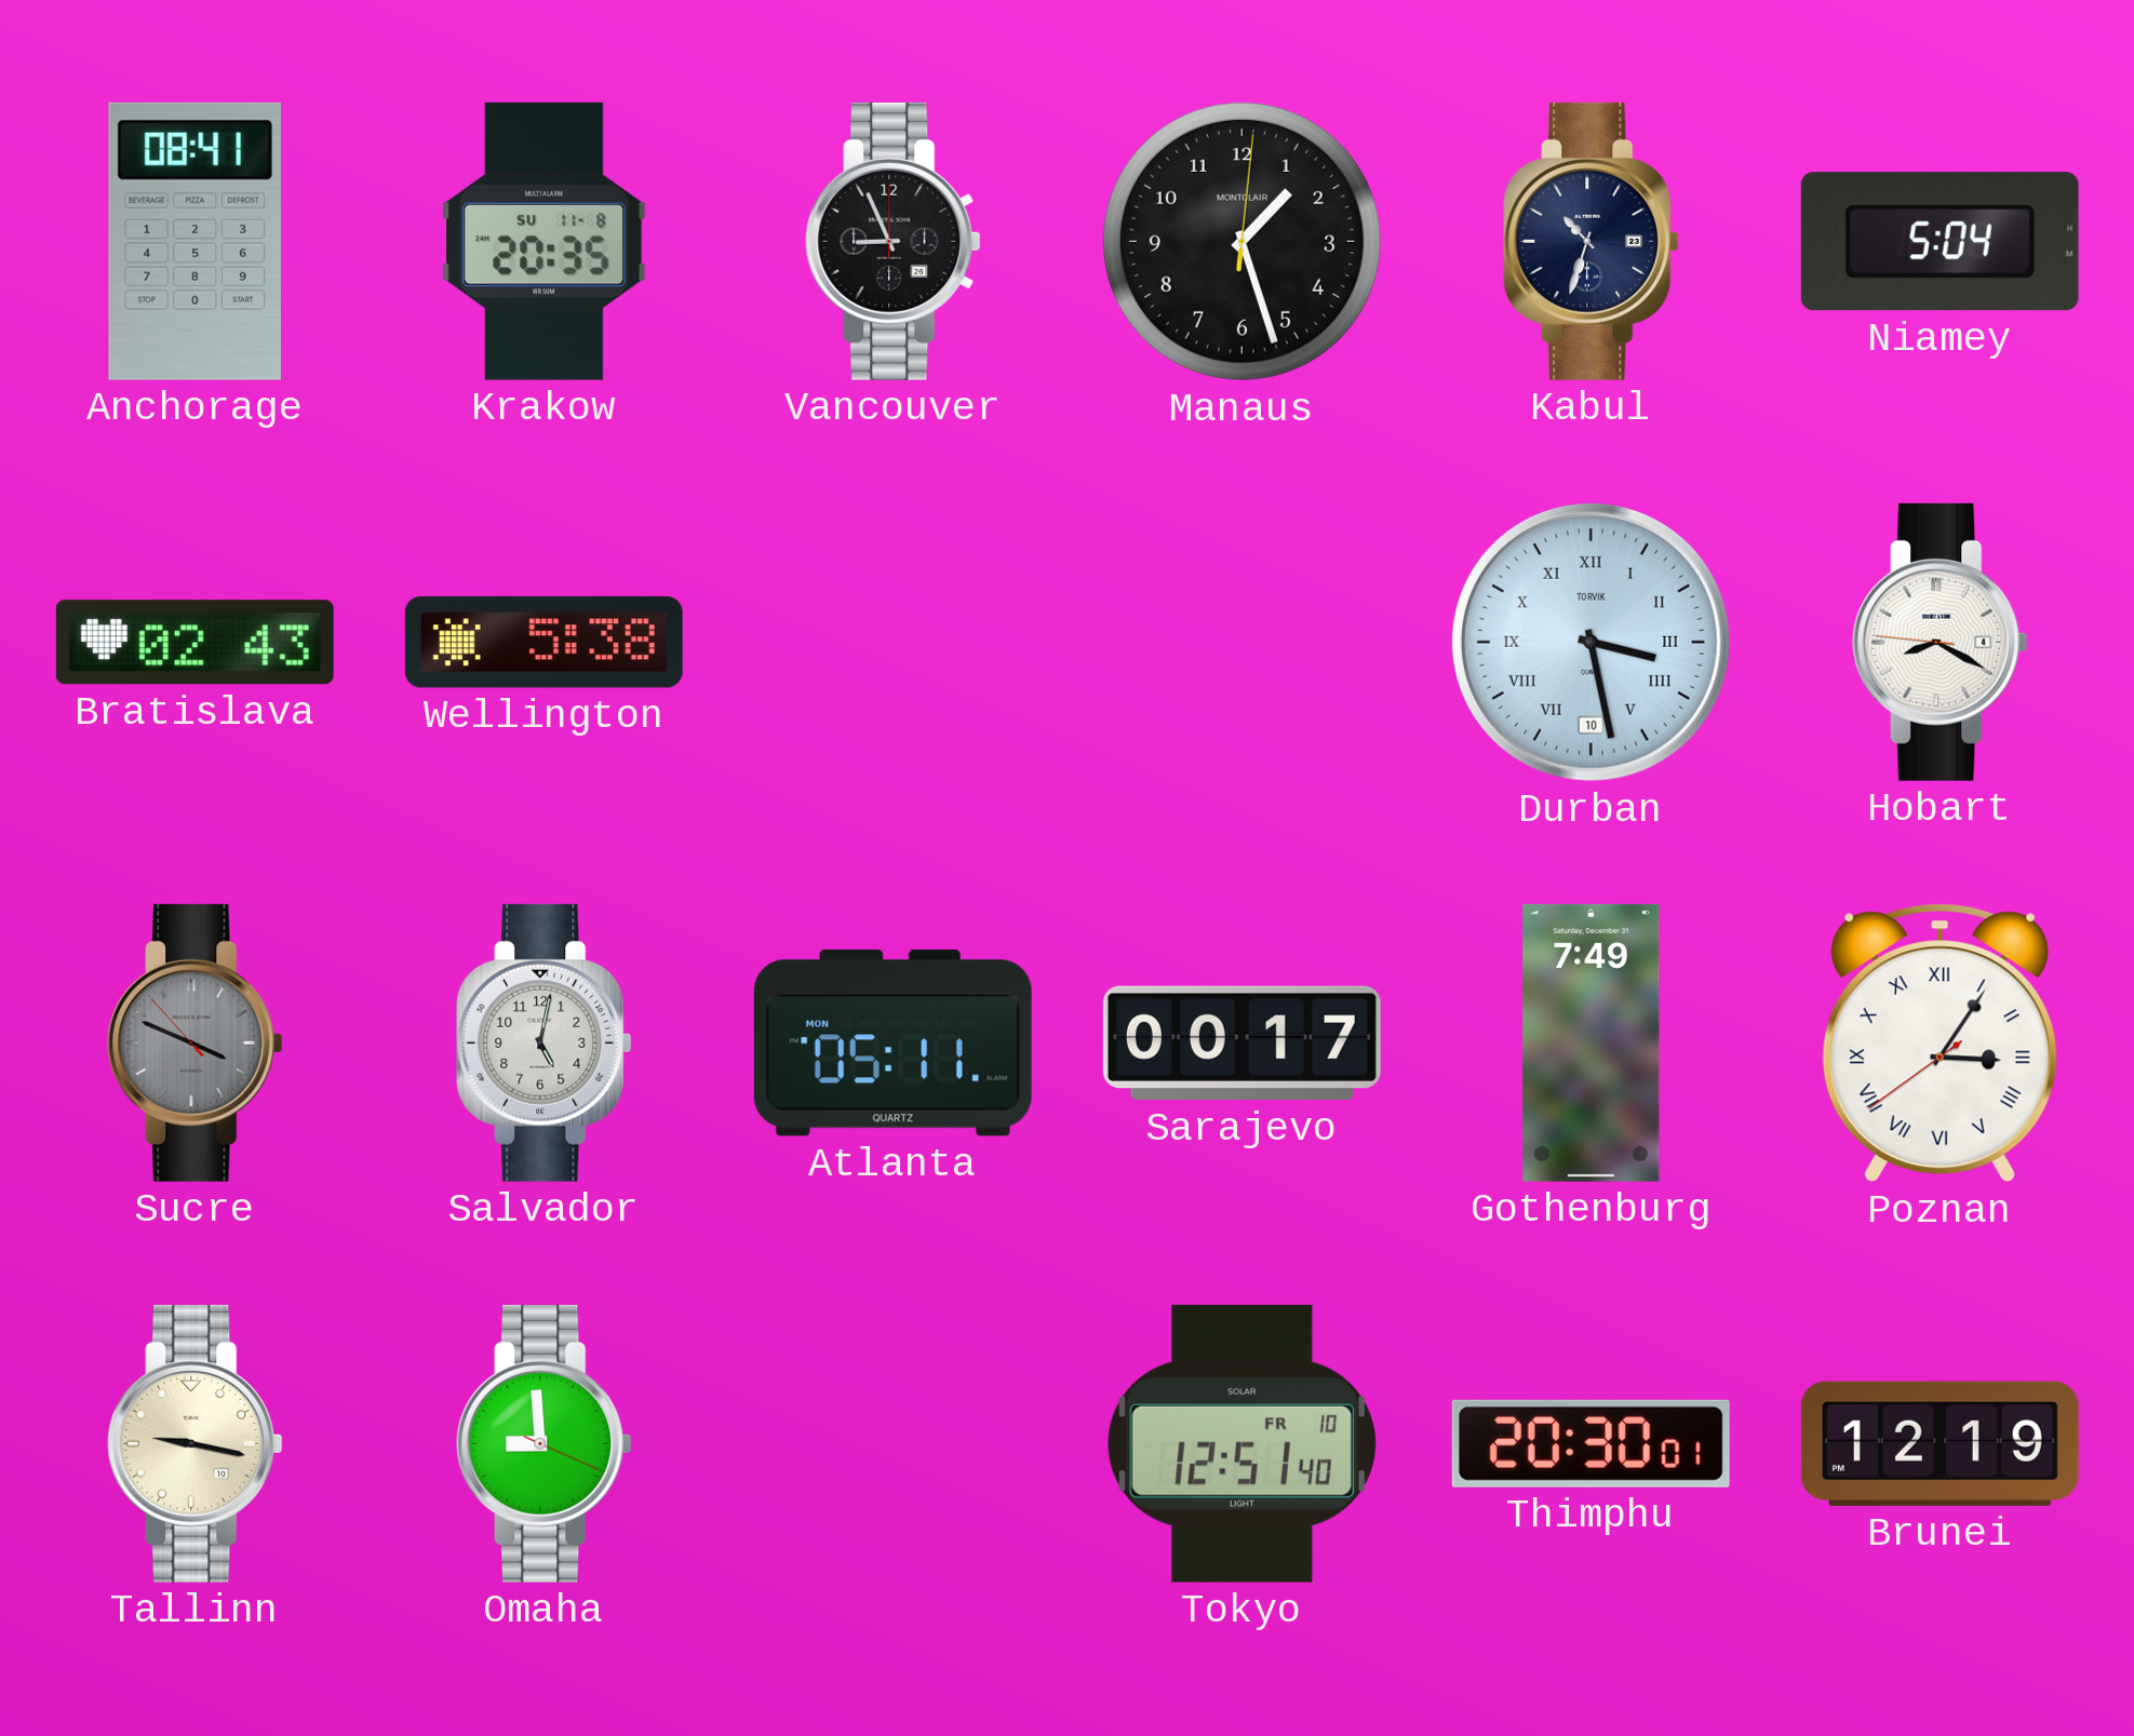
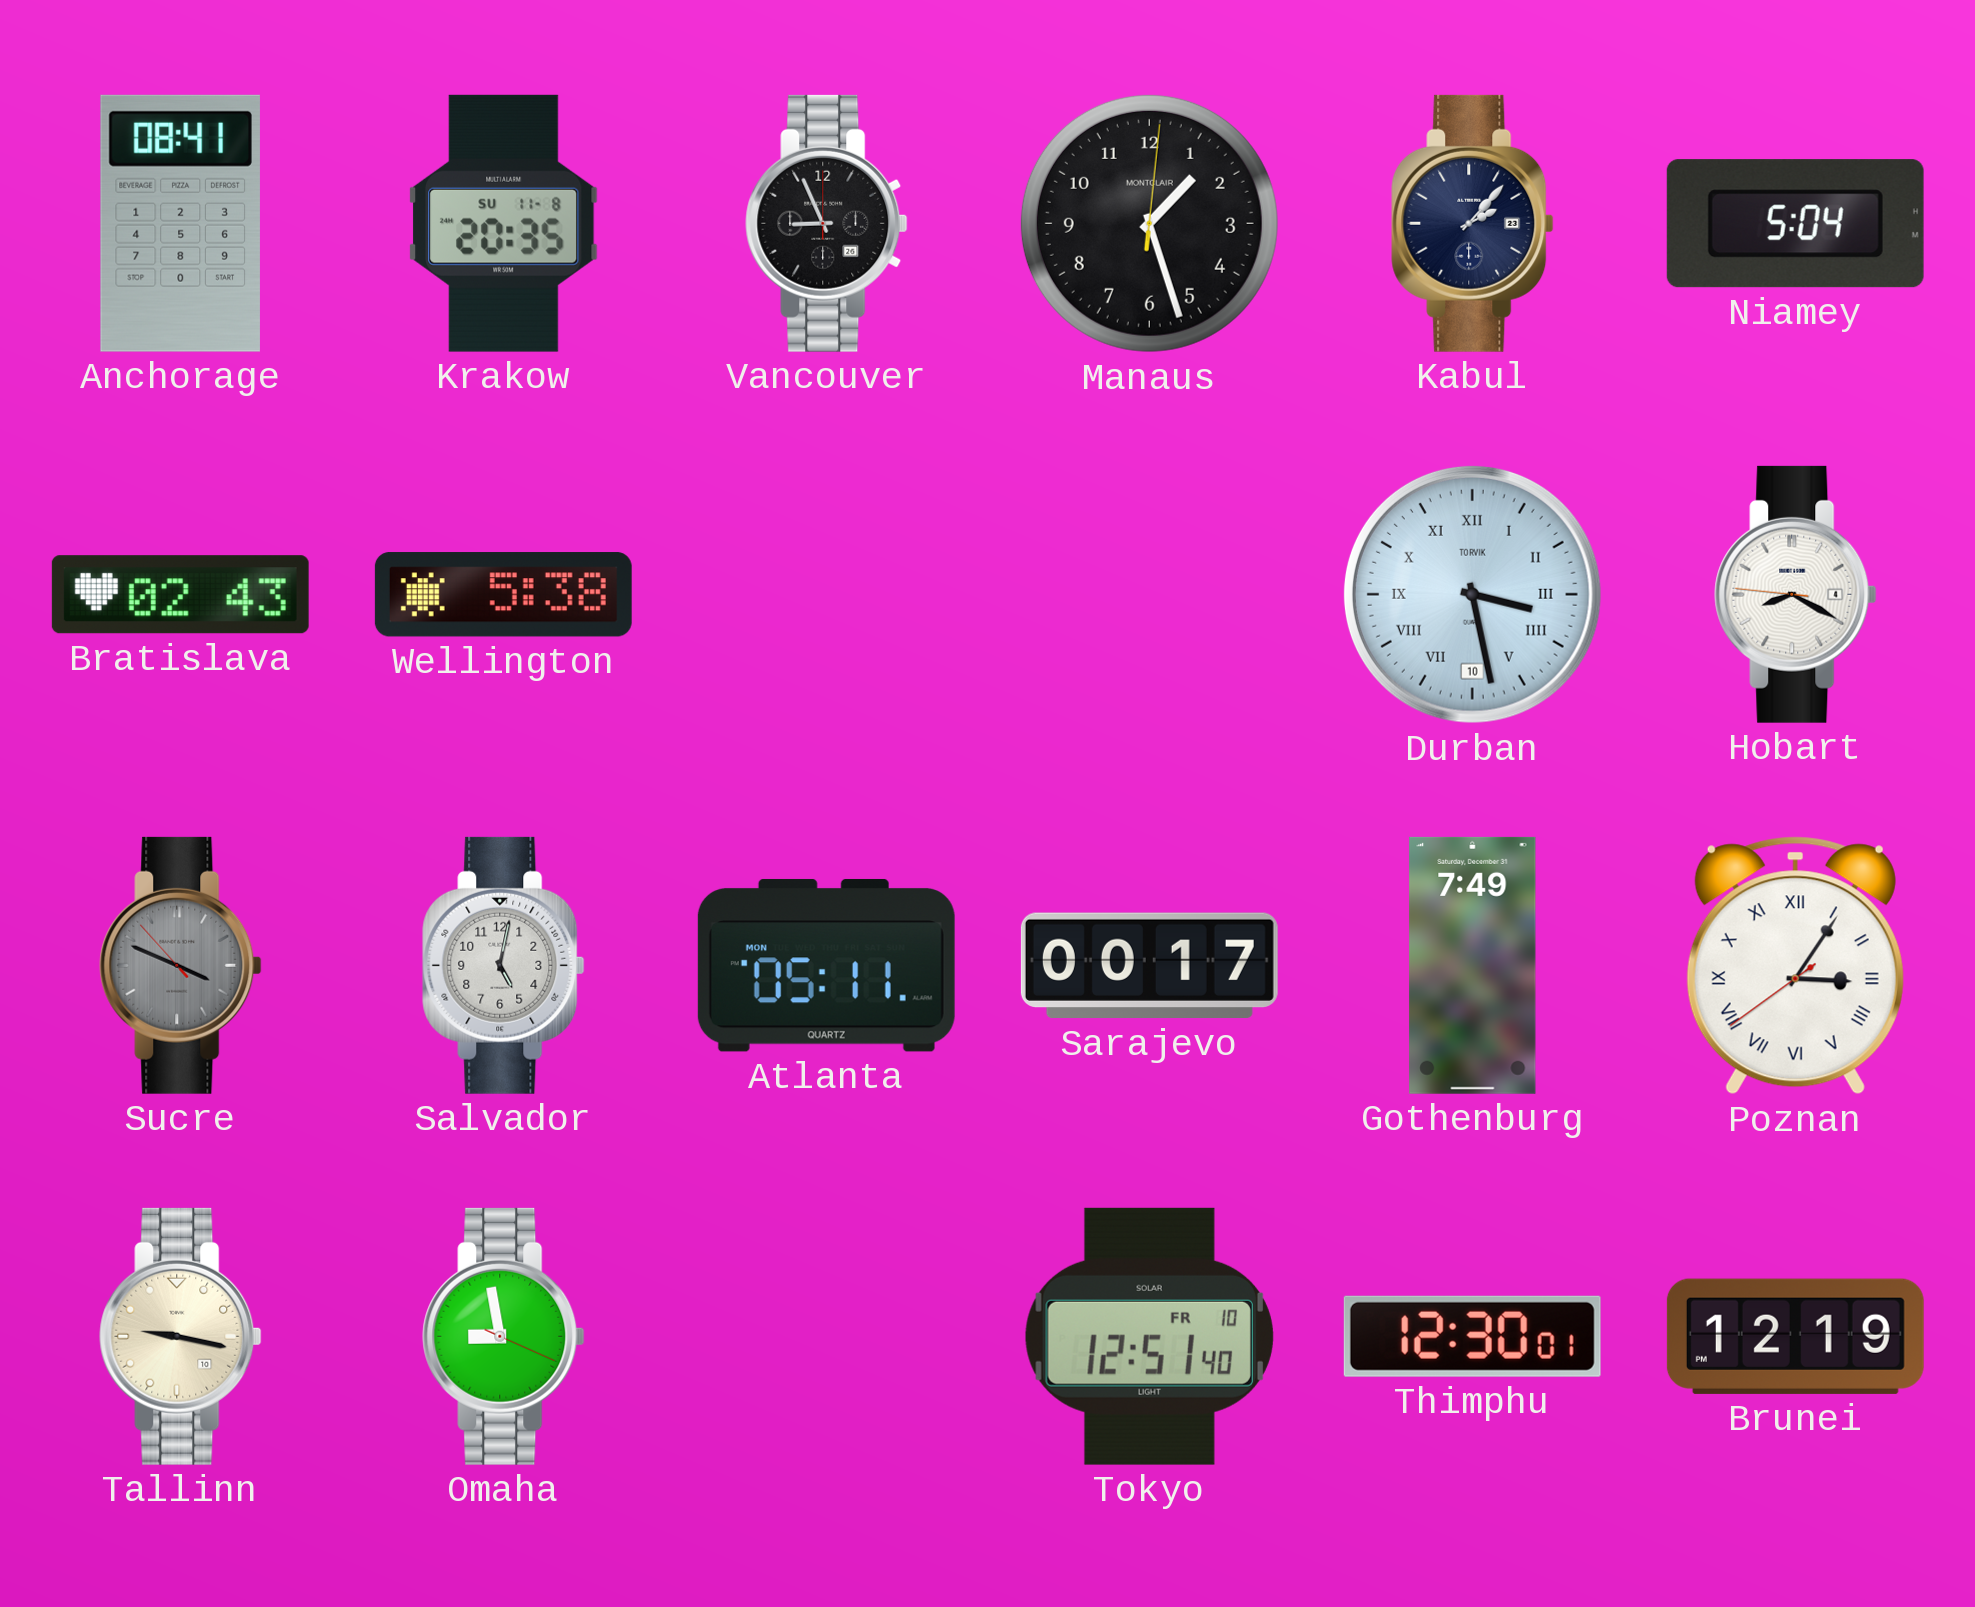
Kabul: 10:33 -> 2:07 (1473, 223)
Omaha: 8:59 -> 8:58 (504, 1336)
Thimphu: 20:30 -> 12:30 (1472, 1336)
